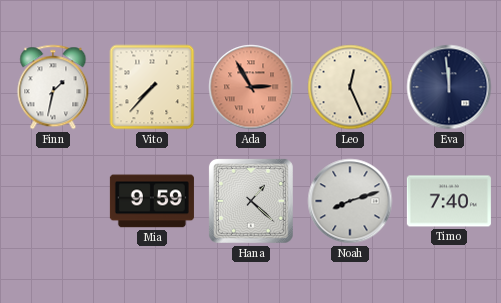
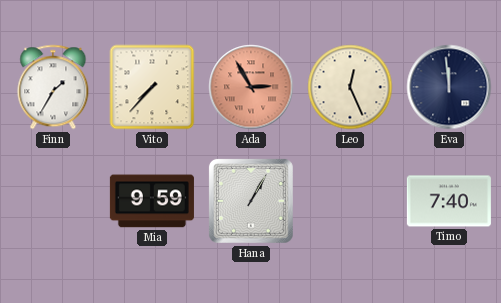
Finn: 1:32 -> 1:35 (53, 87)
Hana: 1:22 -> 1:05 (251, 201)
Noah: 8:12 -> none (350, 201)
